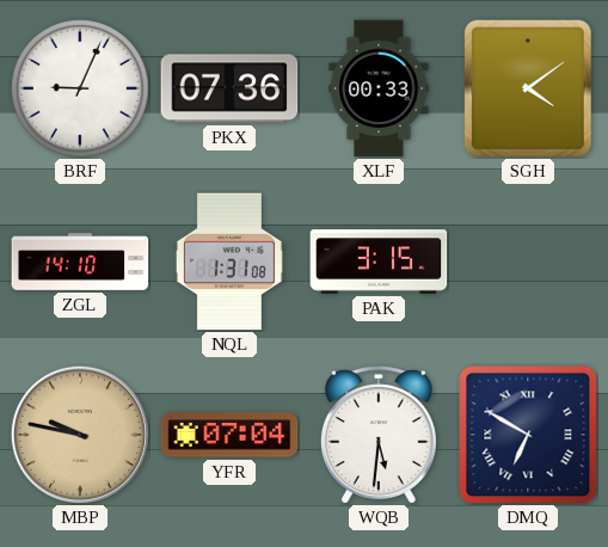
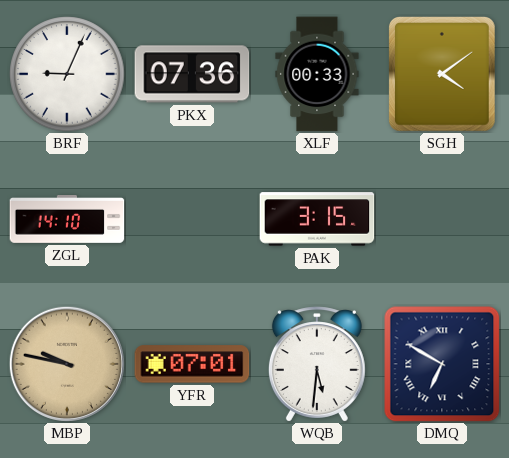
NQL: 1:31 -> none (229, 262)
YFR: 07:04 -> 07:01 (192, 364)
